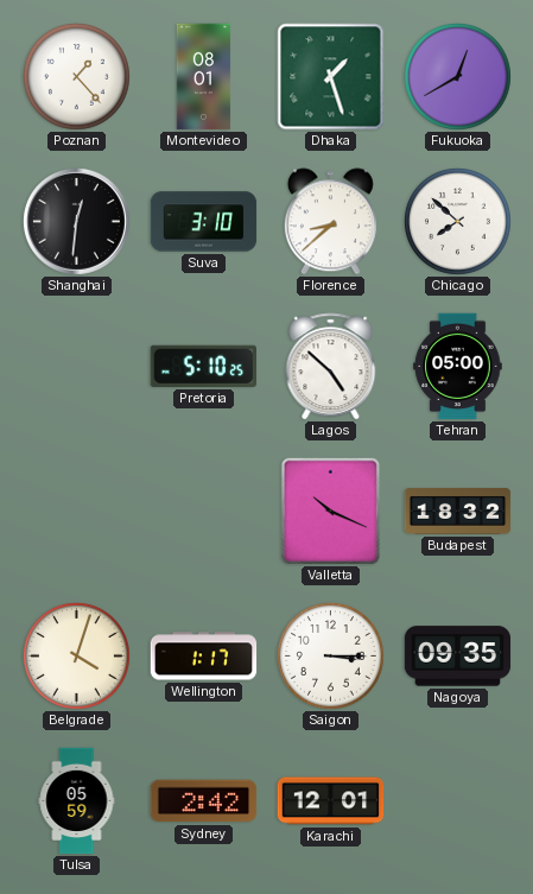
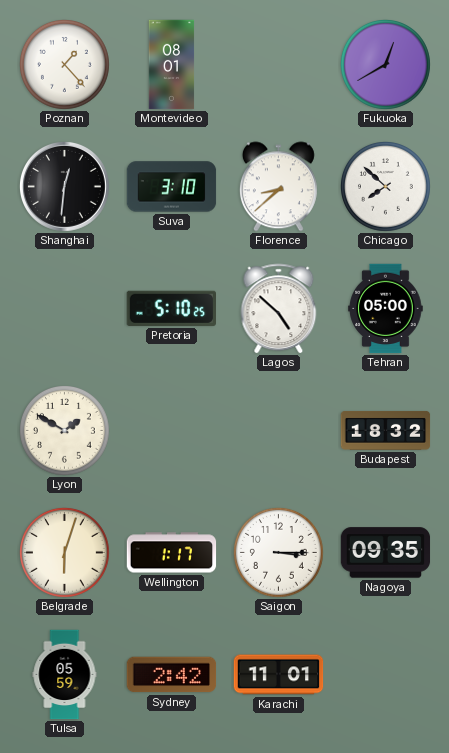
Dhaka: 1:27 -> none (331, 77)
Lyon: none -> 1:50 (65, 431)
Valletta: 10:19 -> none (330, 511)
Belgrade: 4:03 -> 6:03 (65, 553)
Karachi: 12:01 -> 11:01 (279, 675)
